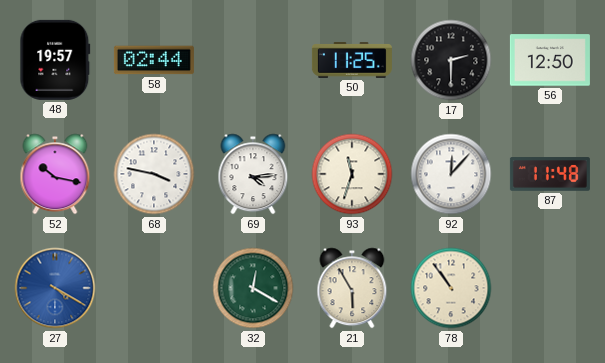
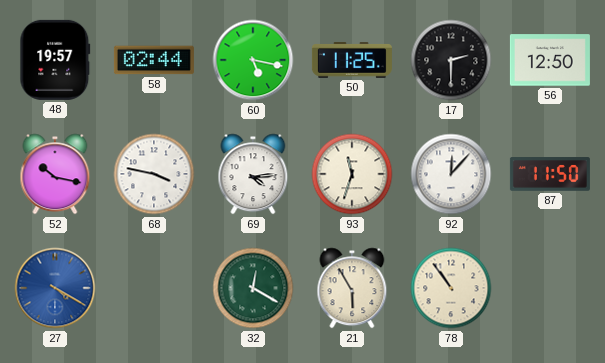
60: none -> 5:17 (253, 60)
87: 11:48 -> 11:50 (550, 174)
